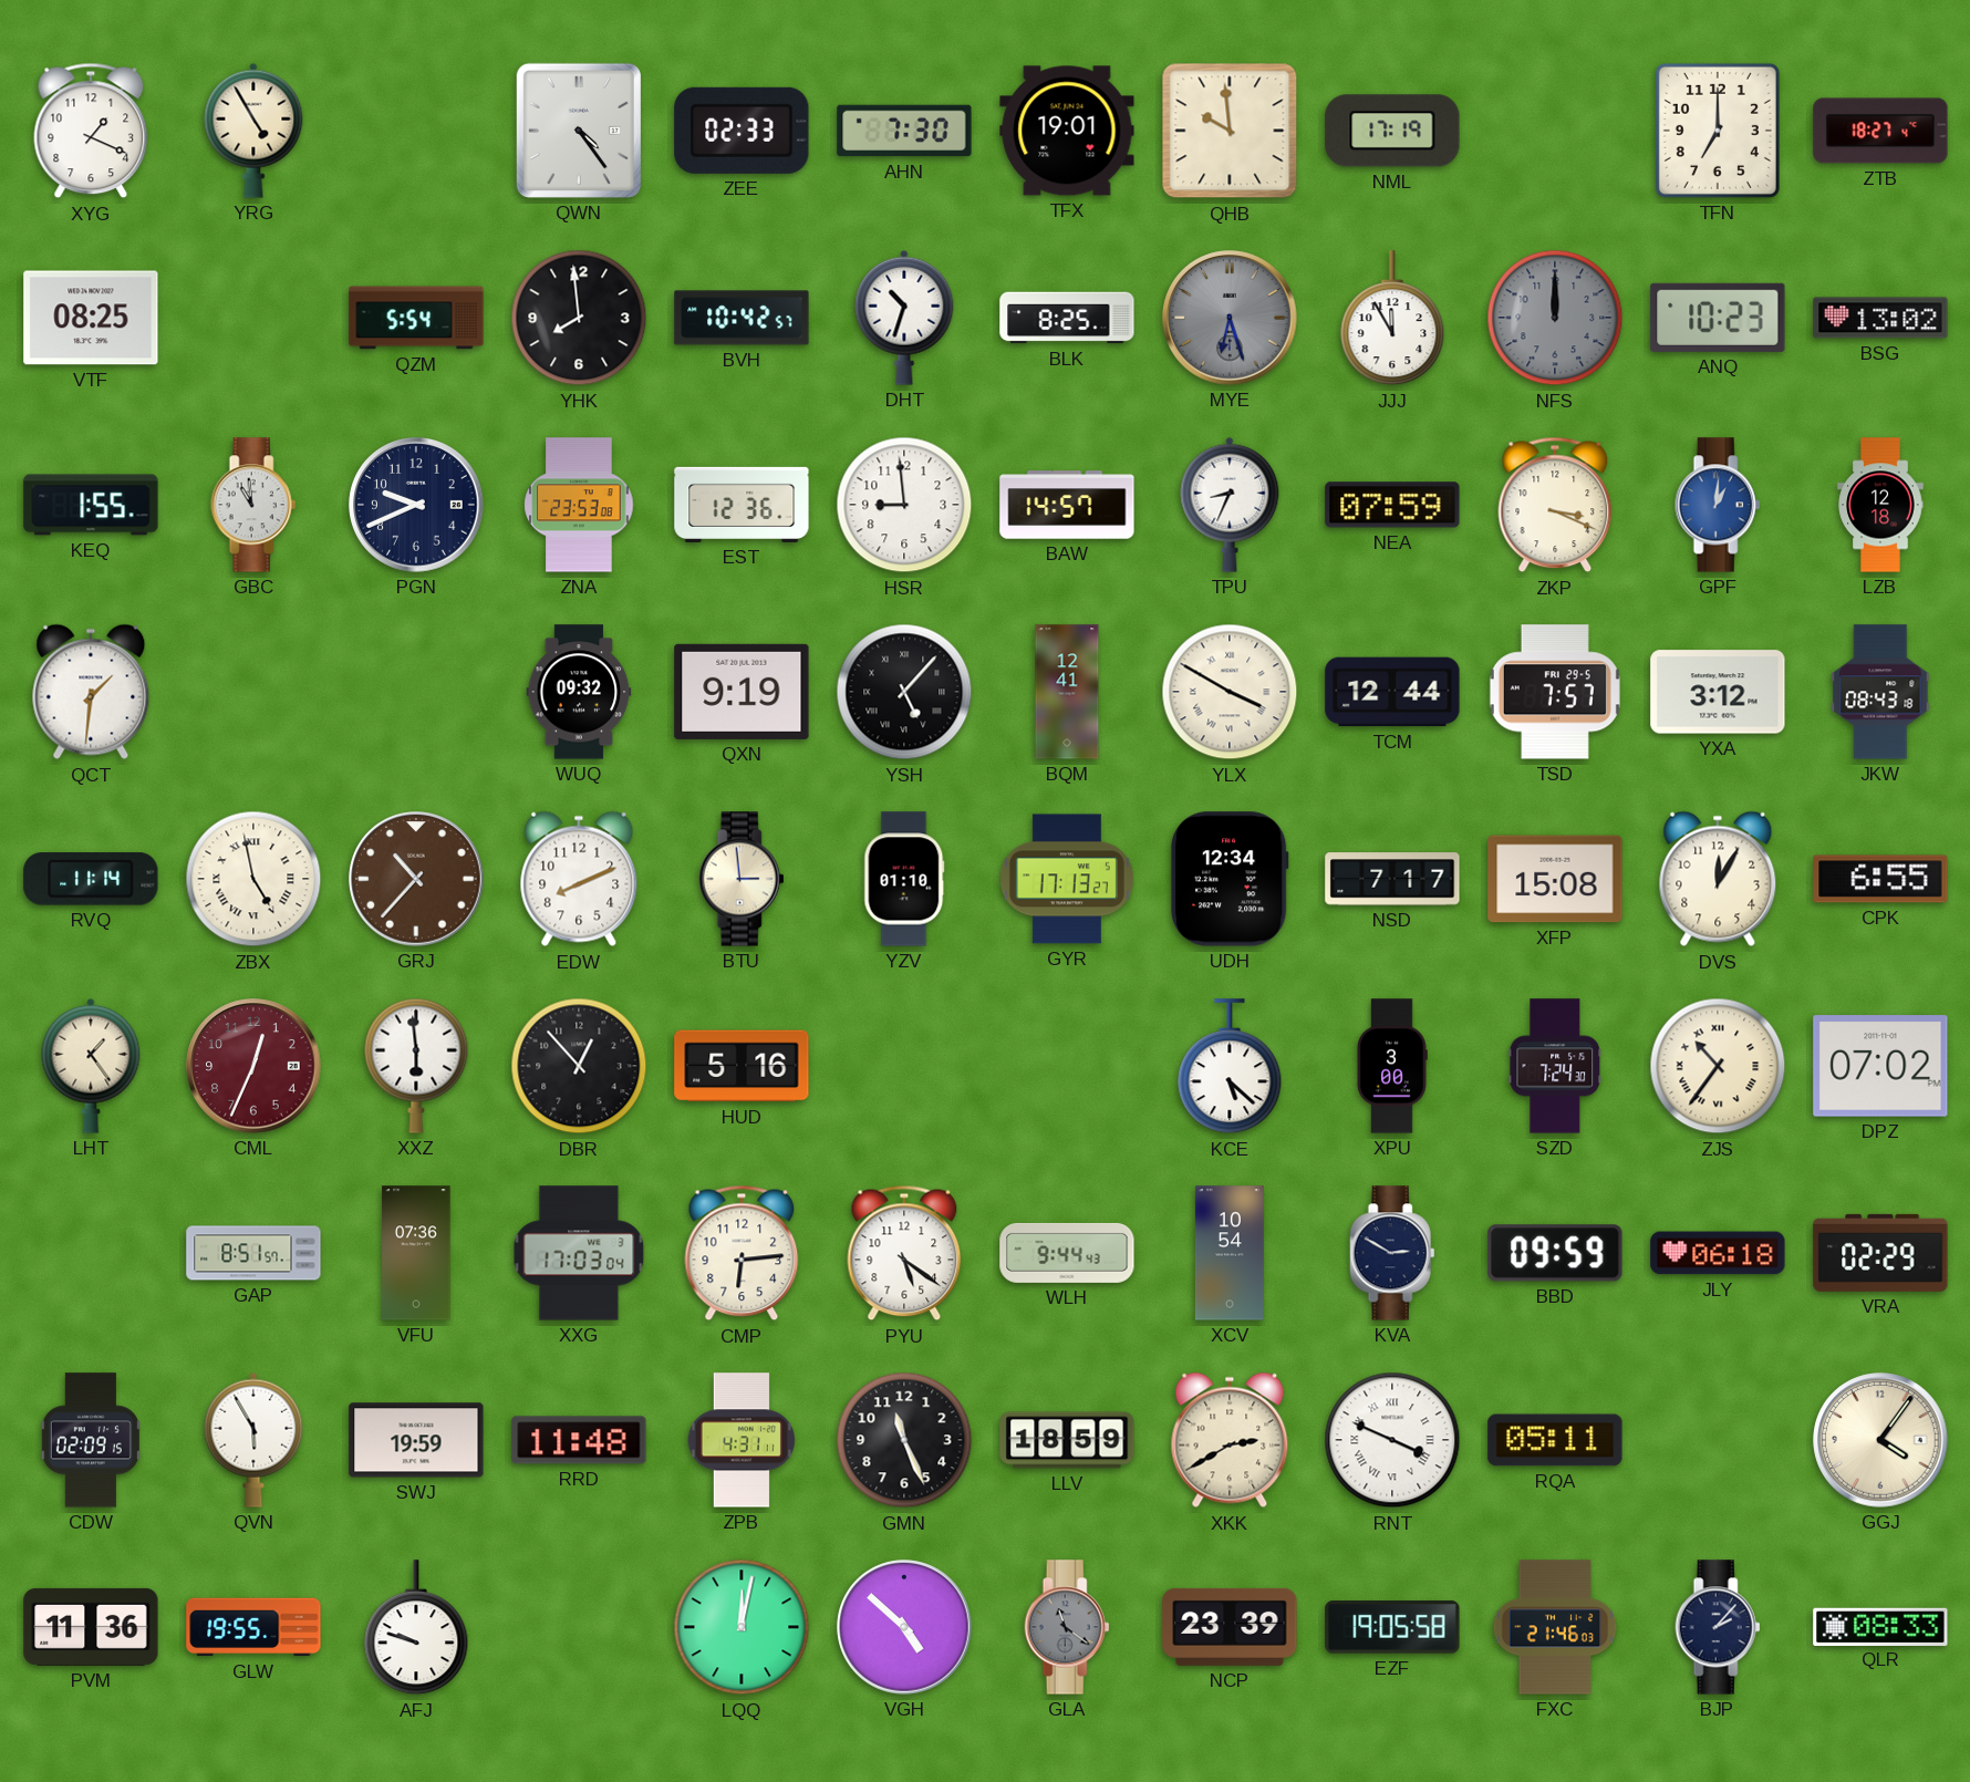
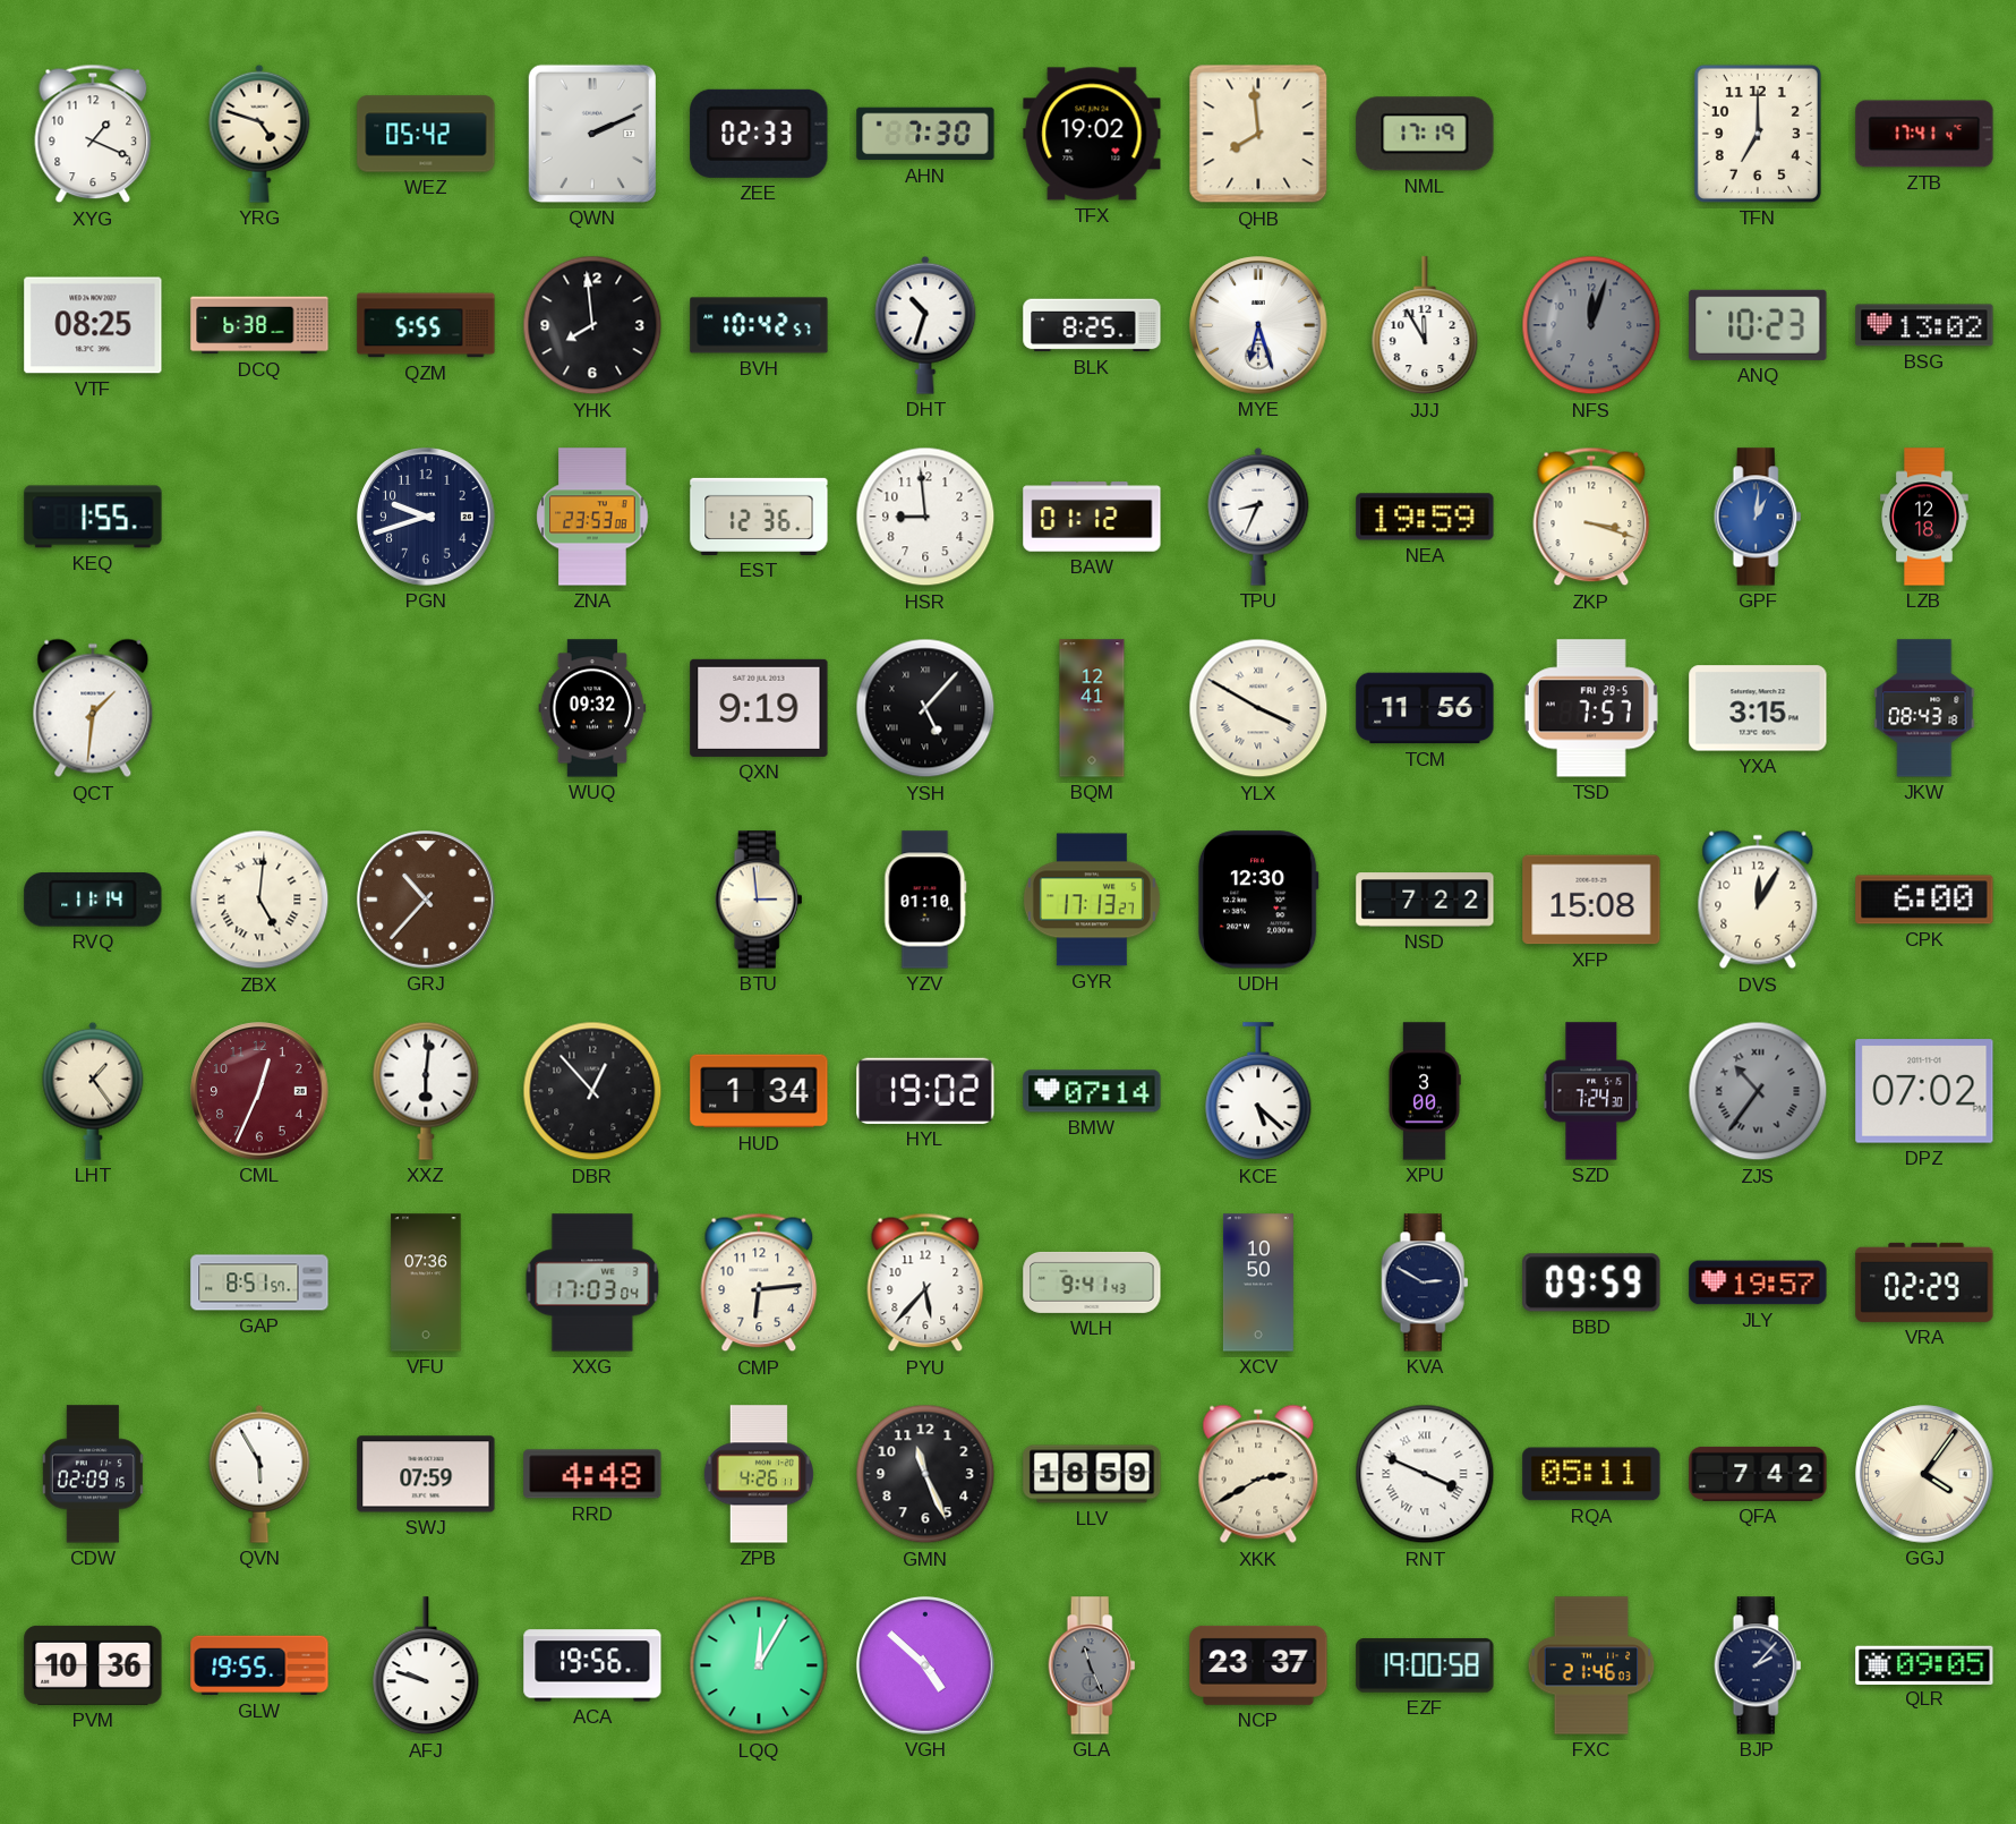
YRG: 4:55 -> 4:48 (259, 134)
WEZ: none -> 05:42 (426, 134)
QWN: 4:24 -> 2:11 (592, 134)
TFX: 19:01 -> 19:02 (1092, 134)
QHB: 9:59 -> 7:59 (1258, 134)
ZTB: 18:27 -> 17:41 (1924, 134)
DCQ: none -> 6:38 (259, 325)
QZM: 5:54 -> 5:55 (426, 325)
MYE dial: grey -> white (1258, 325)
NFS: 12:00 -> 12:03 (1591, 325)
GBC: 10:59 -> none (253, 505)
PGN: 9:41 -> 9:42 (426, 517)
BAW: 14:57 -> 01:12 (1092, 517)
NEA: 07:59 -> 19:59 (1425, 517)
ZKP: 3:19 -> 3:18 (1591, 517)
TCM: 12:44 -> 11:56 (1425, 708)
YXA: 3:12 -> 3:15 (1758, 708)
ZBX: 4:58 -> 5:01 (259, 900)
EDW: 8:11 -> none (579, 879)
UDH: 12:34 -> 12:30 (1258, 900)
NSD: 7:17 -> 7:22 (1425, 900)
CPK: 6:55 -> 6:00 (1924, 900)
XXZ: 5:59 -> 6:01 (426, 1091)
HUD: 5:16 -> 1:34 (759, 1091)
HYL: none -> 19:02 (925, 1091)
BMW: none -> 07:14 (1092, 1091)
ZJS dial: cream -> grey (1758, 1091)
PYU: 5:21 -> 5:37 (925, 1282)
WLH: 9:44 -> 9:41 (1092, 1282)
XCV: 10:54 -> 10:50 (1258, 1282)
JLY: 06:18 -> 19:57 (1758, 1282)
SWJ: 19:59 -> 07:59 (426, 1474)
RRD: 11:48 -> 4:48 (592, 1474)
ZPB: 4:31 -> 4:26 (759, 1474)
QFA: none -> 7:42 (1758, 1474)
PVM: 11:36 -> 10:36 (93, 1665)
ACA: none -> 19:56 (592, 1665)
LQQ: 12:02 -> 12:05 (759, 1665)
GLA: 11:21 -> 11:26 (1092, 1665)
NCP: 23:39 -> 23:37 (1258, 1665)
EZF: 19:05 -> 19:00 (1425, 1665)
QLR: 08:33 -> 09:05 (1924, 1664)
